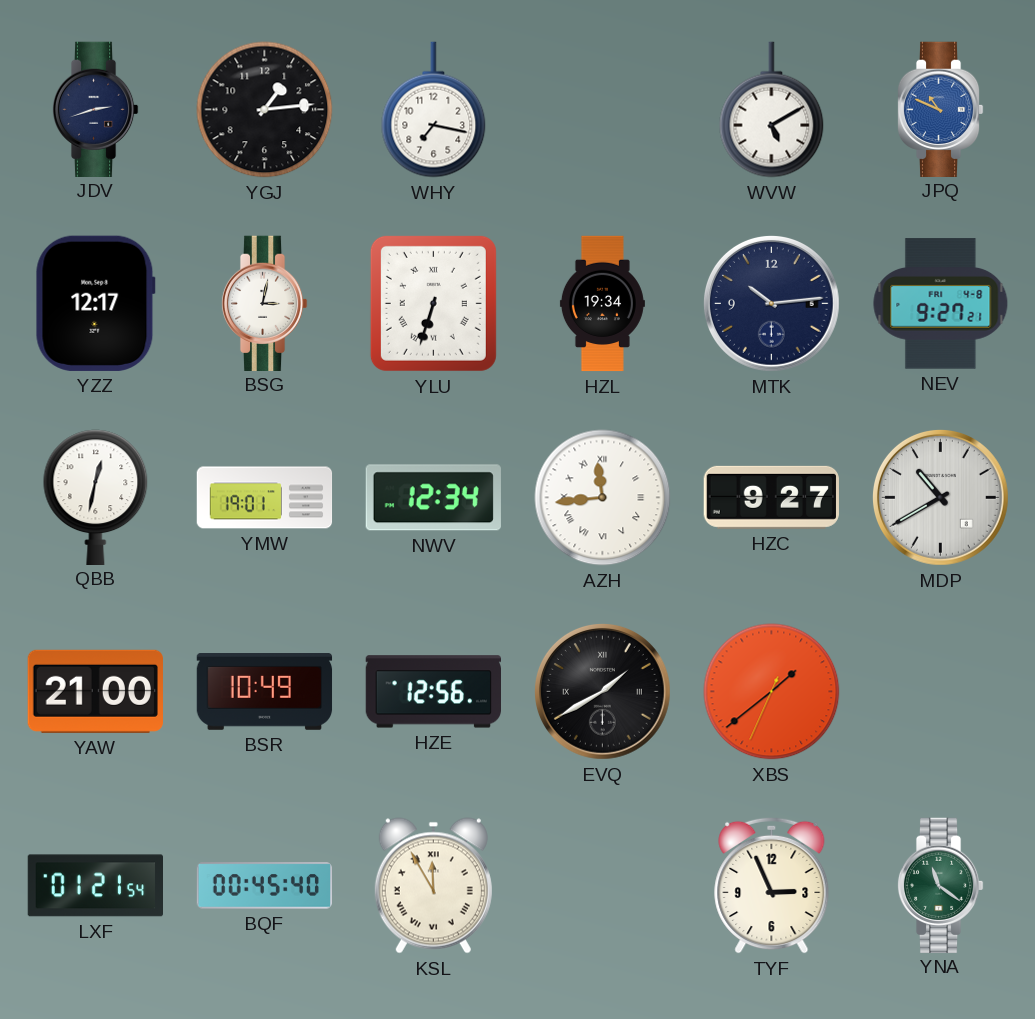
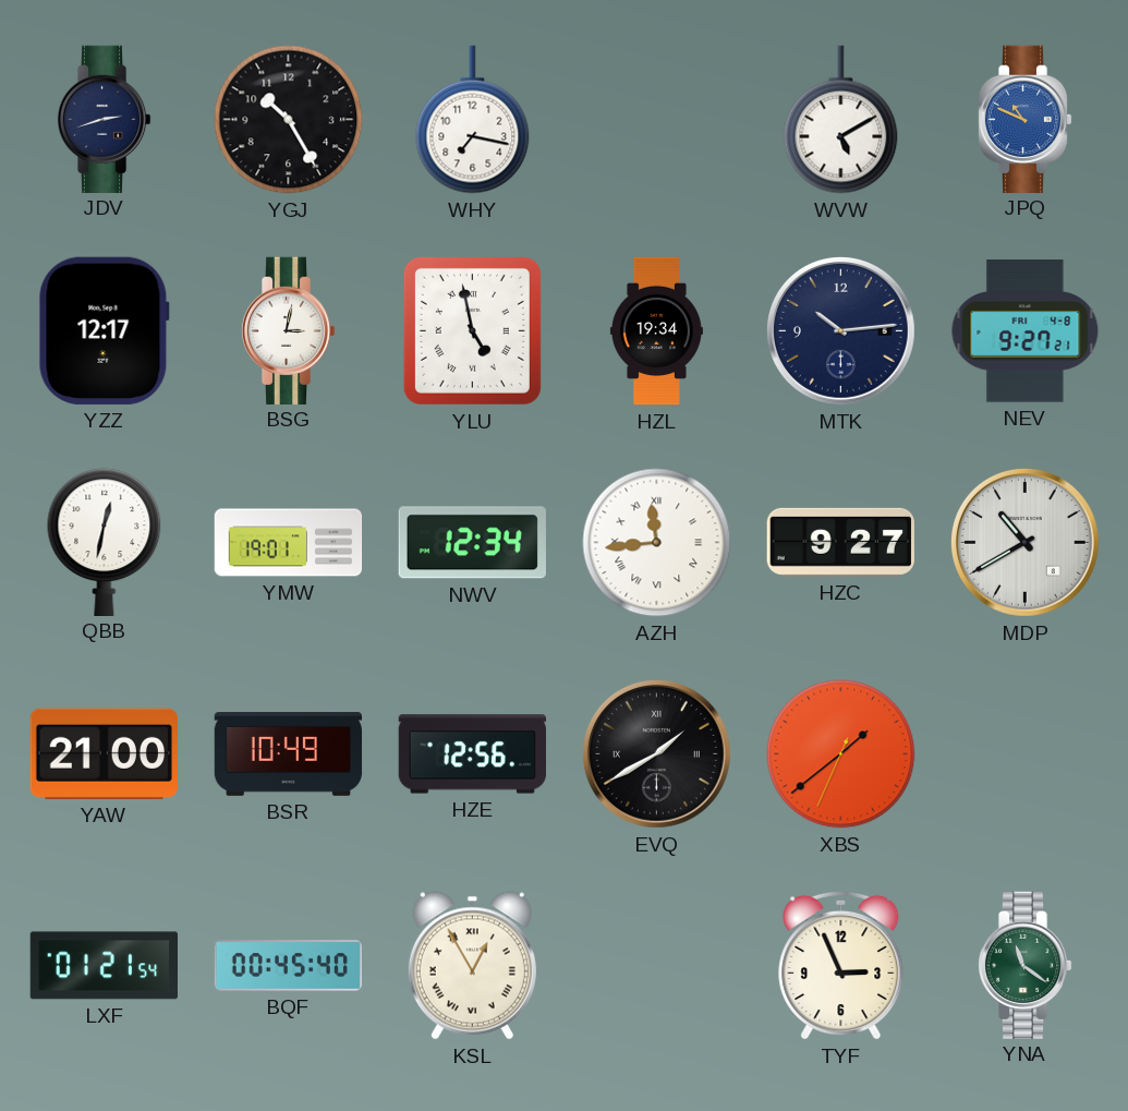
YGJ: 1:14 -> 10:25 (289, 120)
YLU: 6:33 -> 4:58 (472, 330)
KSL: 11:55 -> 12:55 (472, 966)
